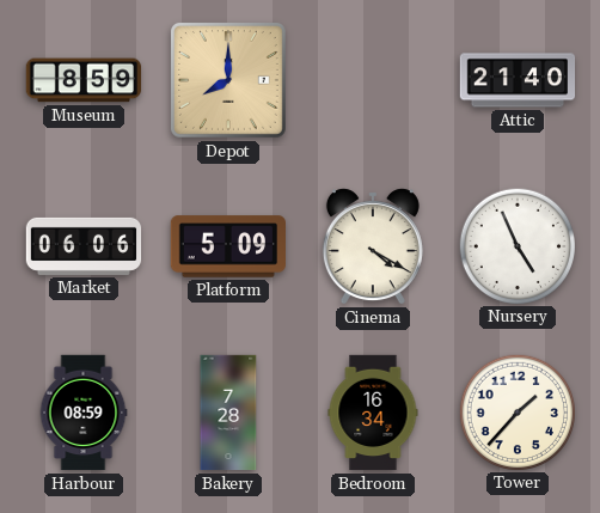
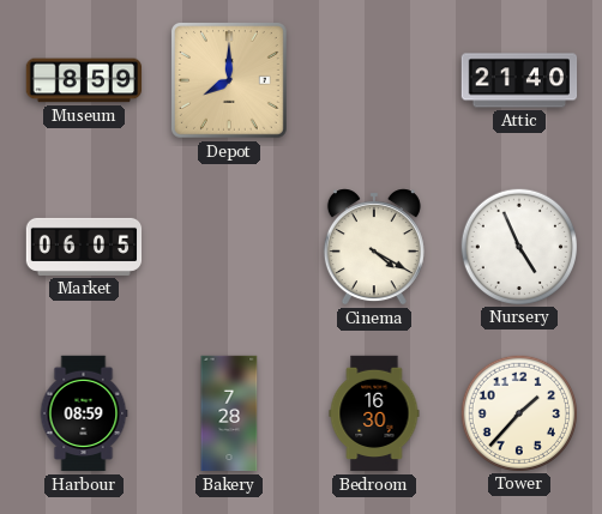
Market: 06:06 -> 06:05 (84, 247)
Platform: 5:09 -> none (228, 246)
Bedroom: 16:34 -> 16:30 (374, 413)
